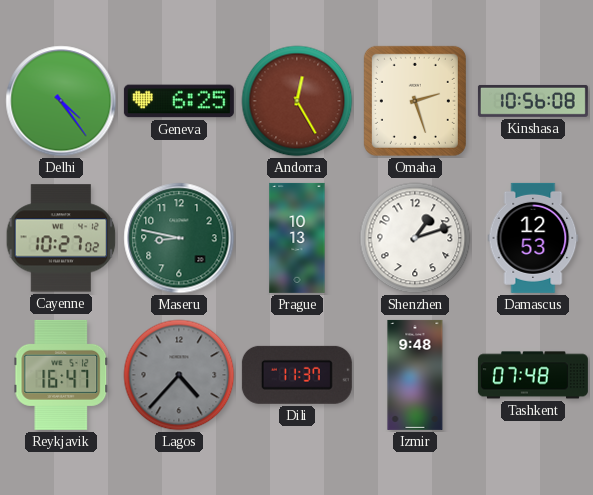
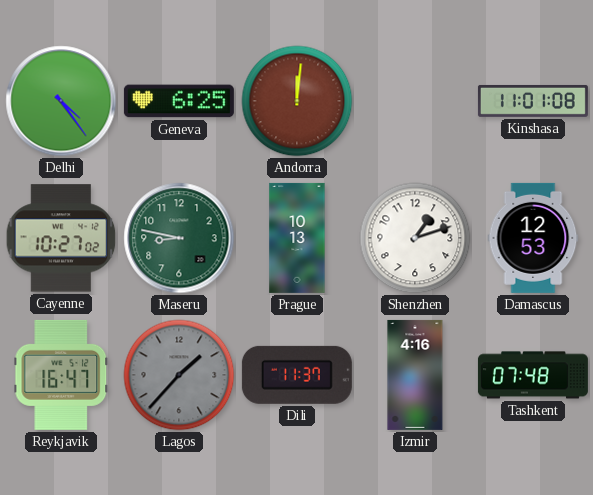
Andorra: 12:25 -> 12:01 (297, 101)
Omaha: 2:27 -> none (415, 101)
Kinshasa: 10:56 -> 11:01 (533, 101)
Lagos: 4:37 -> 1:37 (179, 375)
Izmir: 9:48 -> 4:16 (415, 375)
